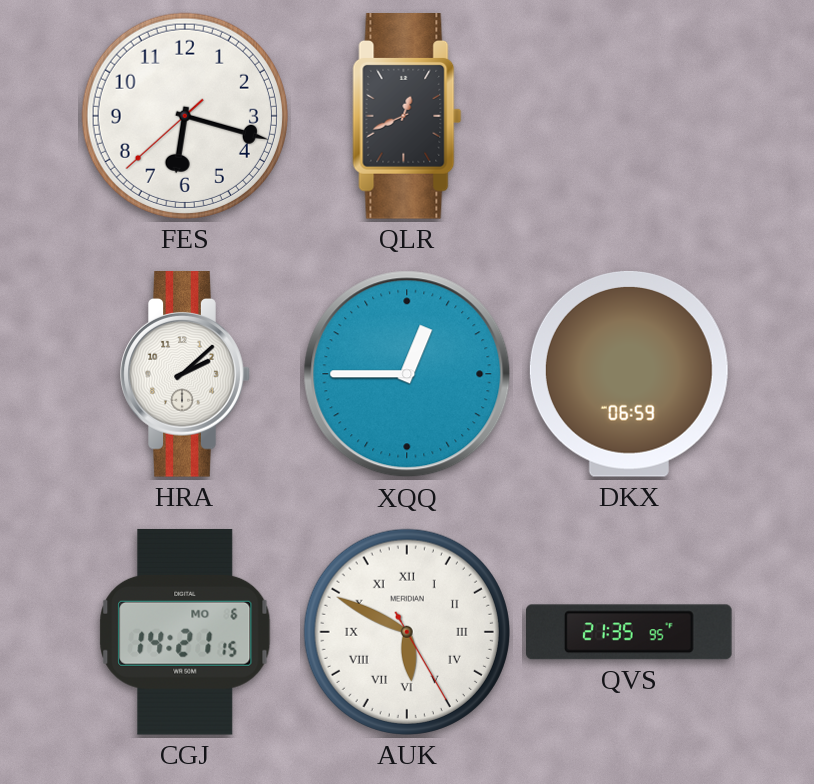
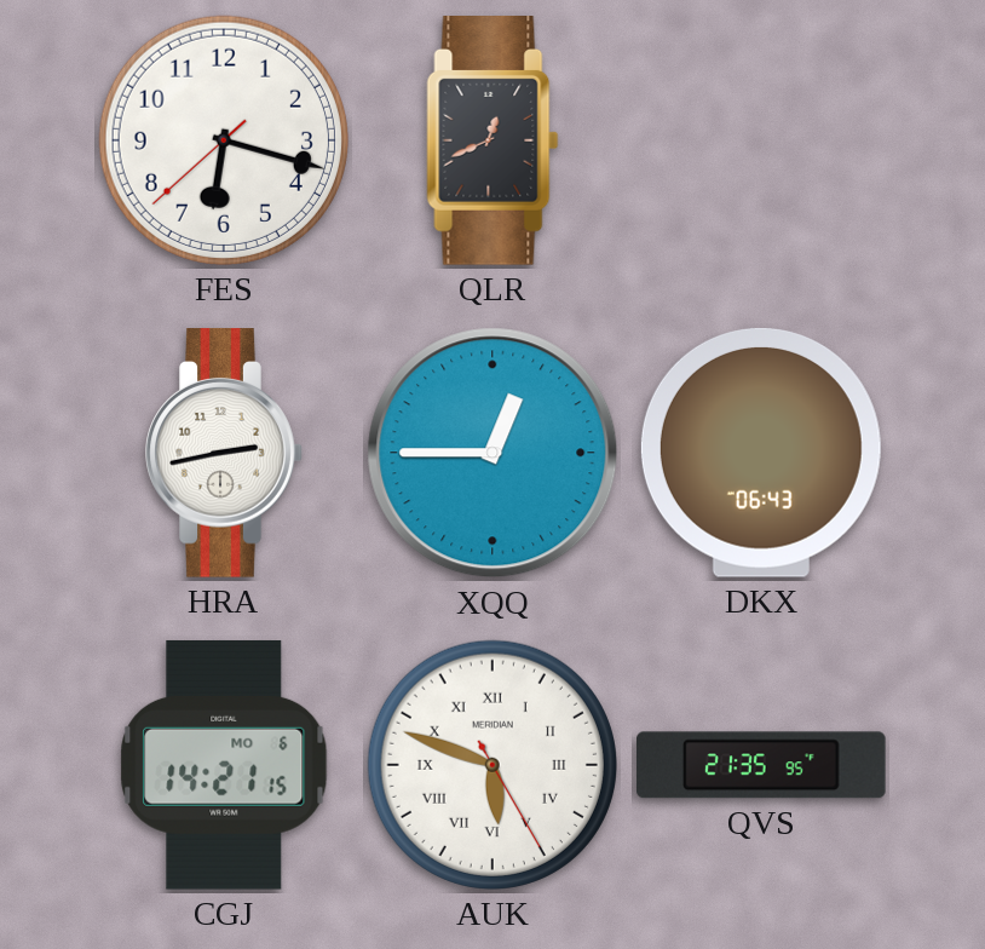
HRA: 2:08 -> 2:43 (224, 454)
DKX: 06:59 -> 06:43 (761, 453)
AUK: 5:49 -> 5:48 (492, 765)
